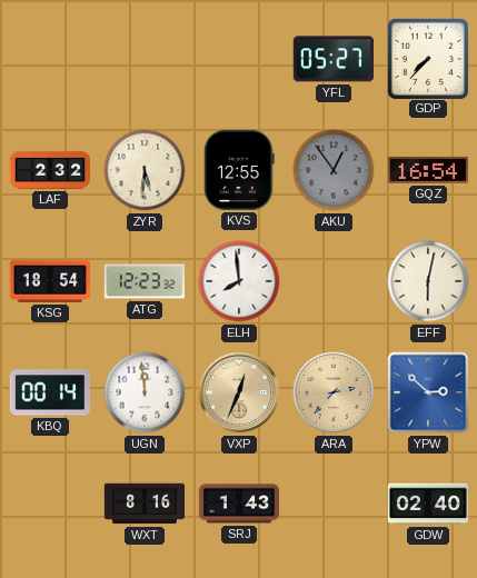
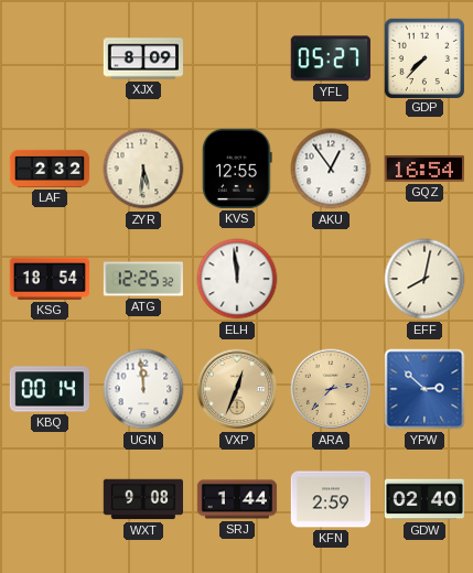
XJX: none -> 8:09 (143, 58)
AKU dial: grey -> white (331, 169)
ATG: 12:23 -> 12:25 (143, 279)
ELH: 7:59 -> 11:59 (237, 279)
EFF: 6:02 -> 8:02 (424, 279)
WXT: 8:16 -> 9:08 (142, 499)
SRJ: 1:43 -> 1:44 (237, 499)
KFN: none -> 2:59 (330, 499)
